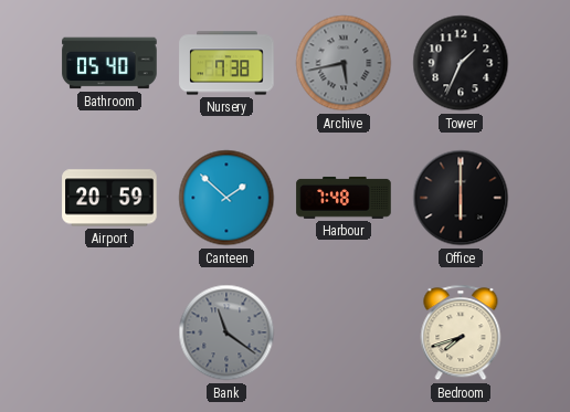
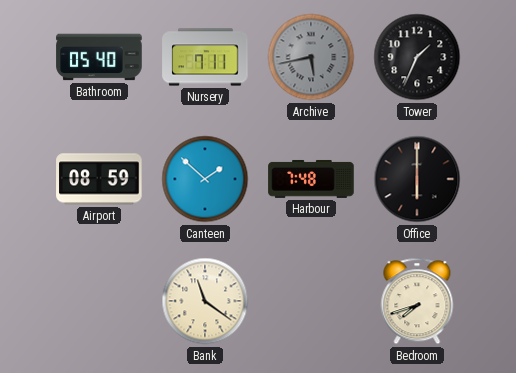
Nursery: 7:38 -> 7:11 (205, 57)
Airport: 20:59 -> 08:59 (99, 179)
Bank dial: grey -> cream (205, 301)
